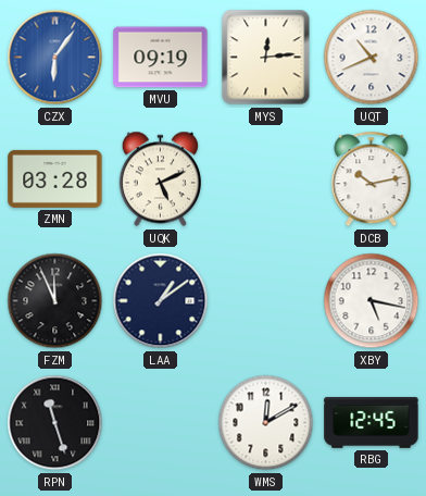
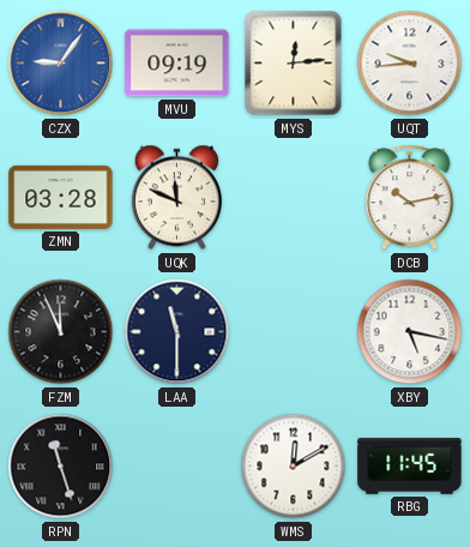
CZX: 6:06 -> 9:06 (61, 64)
UQT: 10:41 -> 9:44 (410, 64)
UQK: 5:11 -> 11:49 (176, 198)
LAA: 1:09 -> 11:30 (177, 332)
RBG: 12:45 -> 11:45 (410, 467)
